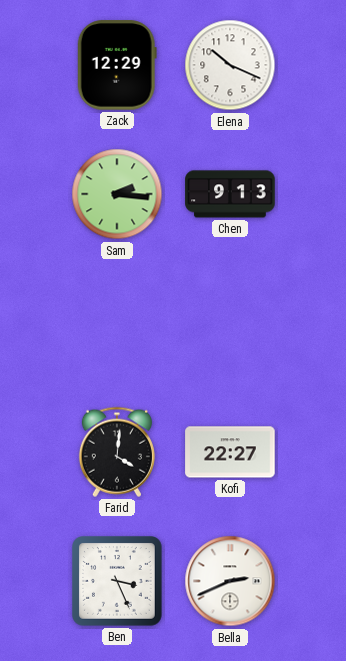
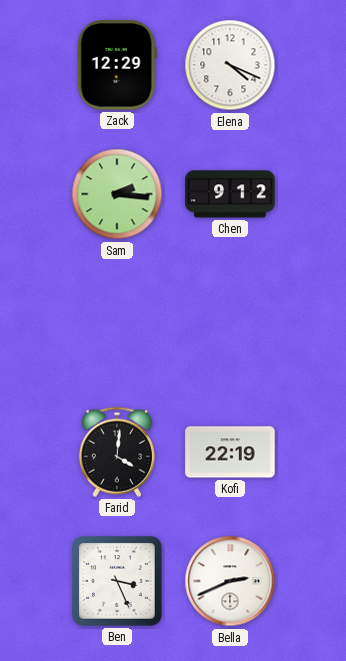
Elena: 10:19 -> 4:19 (230, 65)
Chen: 9:13 -> 9:12 (230, 194)
Kofi: 22:27 -> 22:19 (230, 452)
